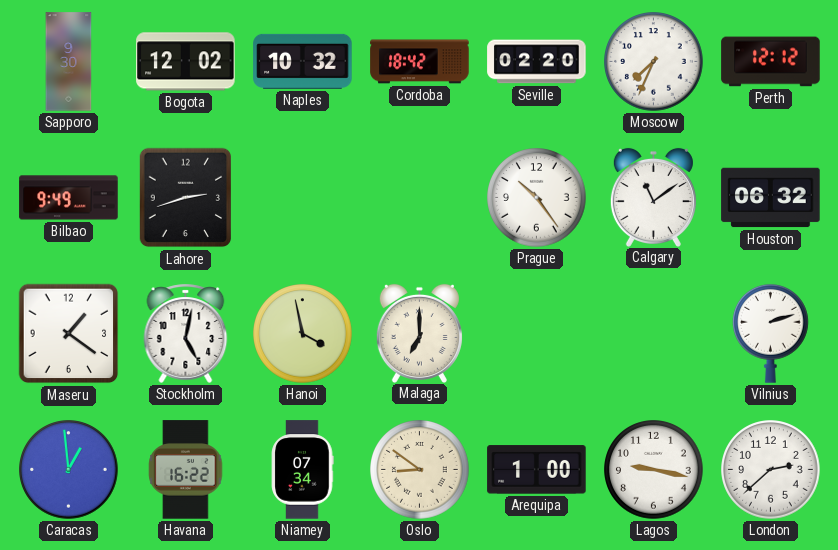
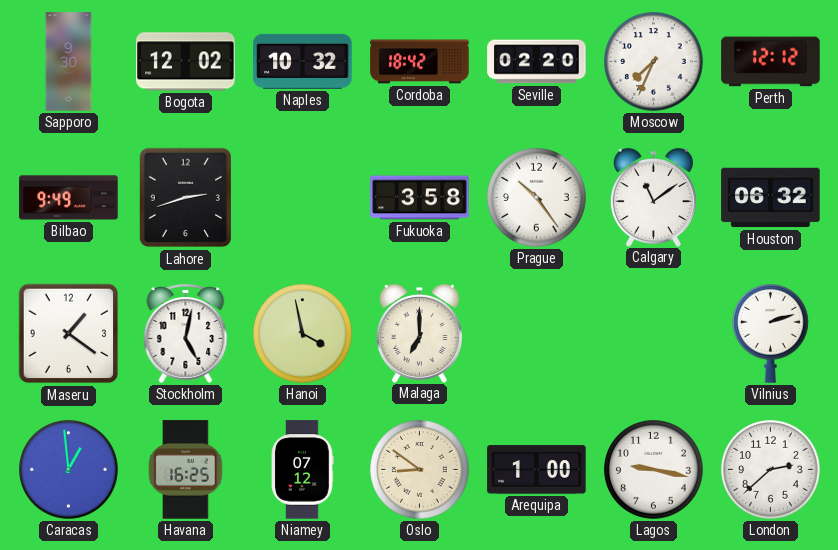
Fukuoka: none -> 3:58 (420, 198)
Havana: 16:22 -> 16:25 (186, 470)
Niamey: 07:34 -> 07:12 (302, 470)
